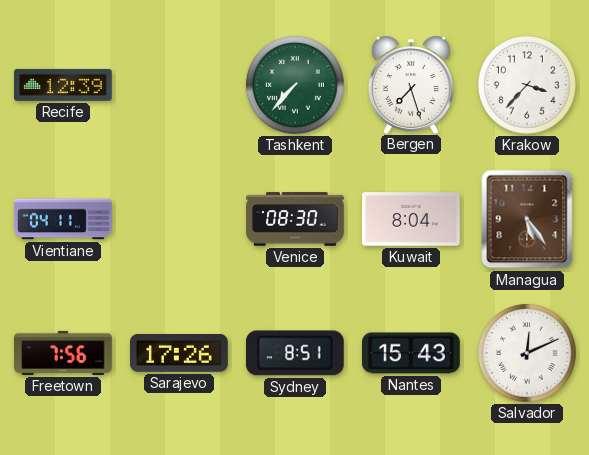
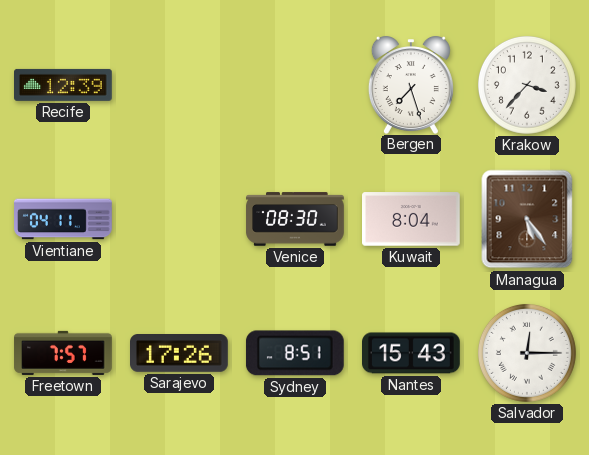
Tashkent: 7:37 -> none (295, 85)
Freetown: 7:56 -> 7:57 (63, 353)
Salvador: 12:11 -> 12:15 (527, 353)
